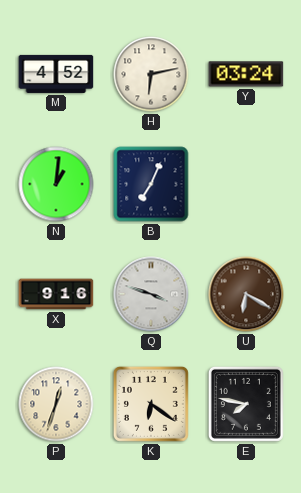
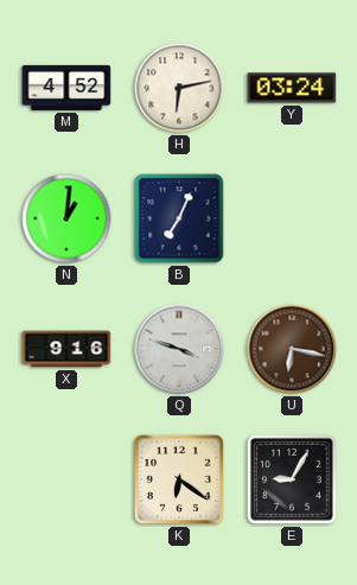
U: 6:20 -> 6:17 (292, 349)
P: 12:33 -> none (56, 404)
E: 7:47 -> 9:05 (292, 479)
